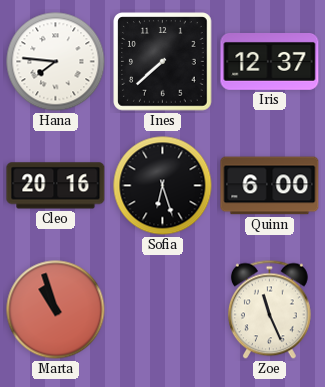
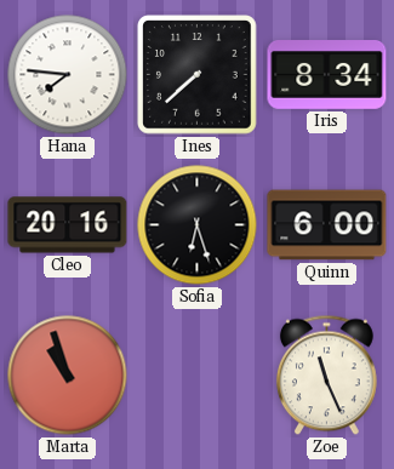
Iris: 12:37 -> 8:34 (327, 75)
